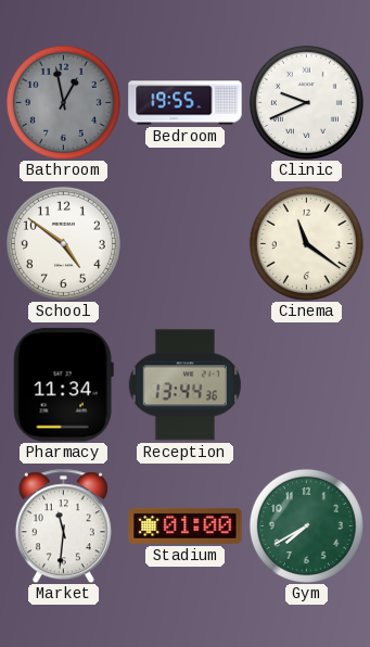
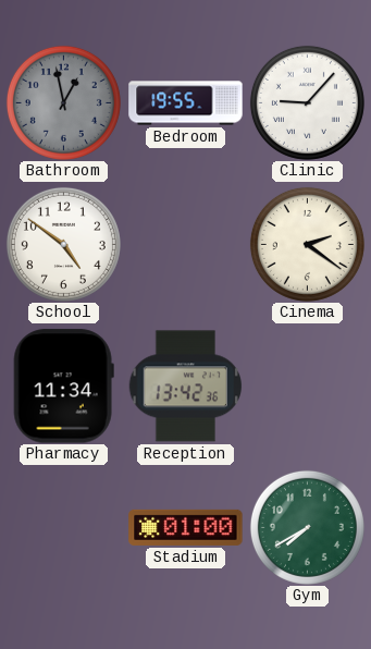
Clinic: 9:41 -> 9:07 (307, 102)
Cinema: 11:21 -> 2:21 (307, 244)
Reception: 13:44 -> 13:42 (185, 387)
Market: 11:31 -> none (63, 525)
